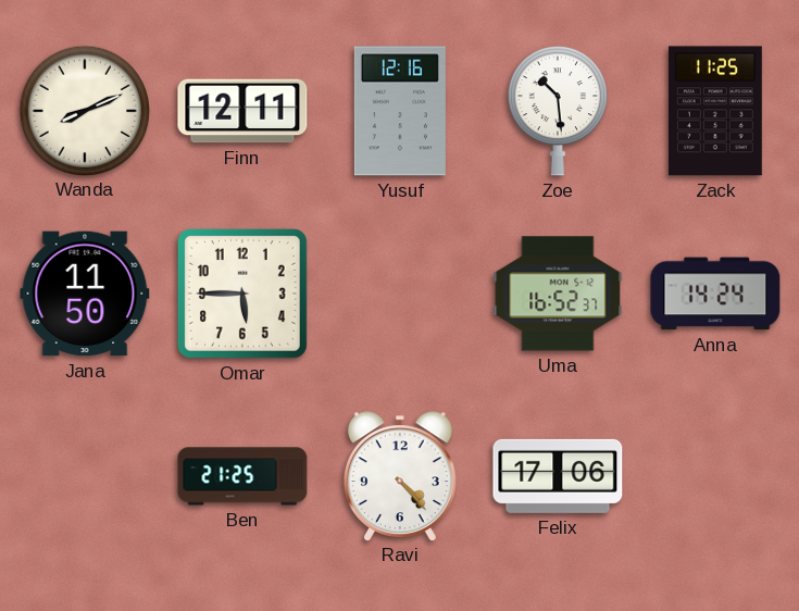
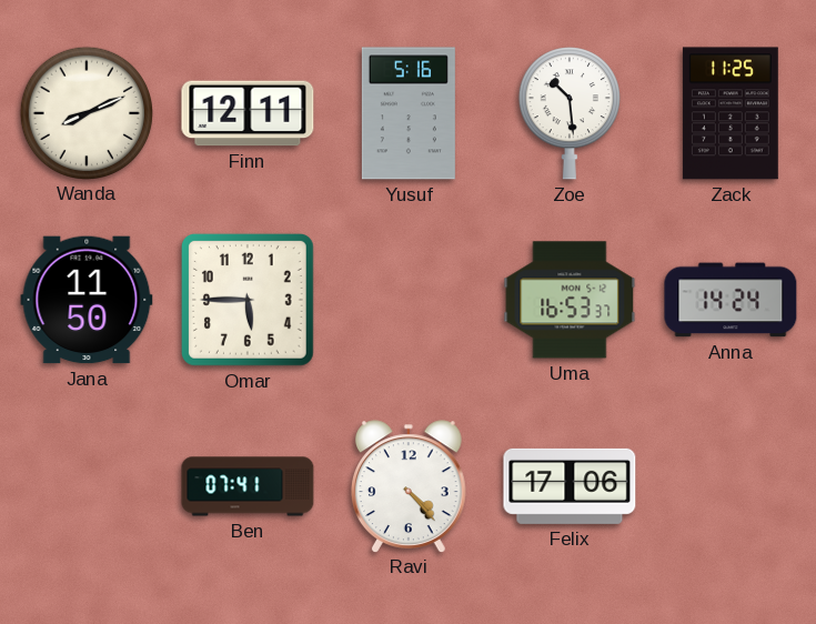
Yusuf: 12:16 -> 5:16 (409, 113)
Uma: 16:52 -> 16:53 (570, 300)
Ben: 21:25 -> 07:41 (248, 486)
